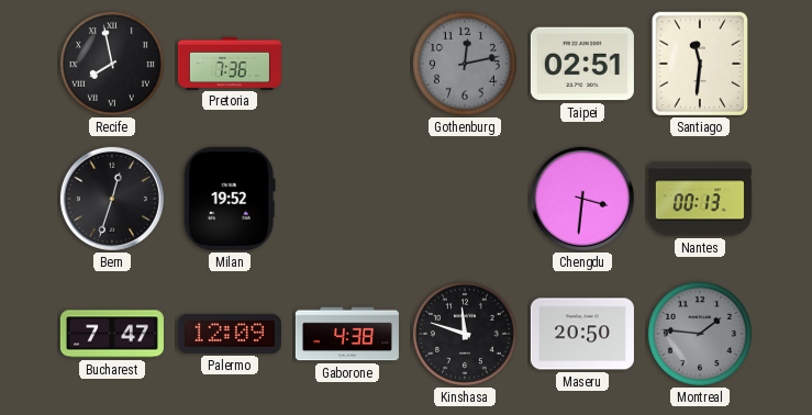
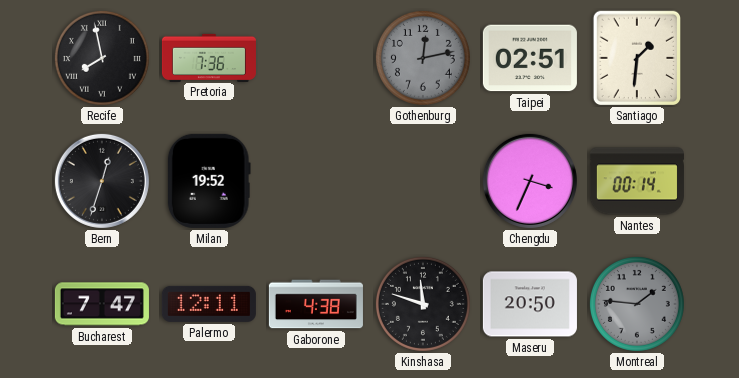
Santiago: 11:31 -> 1:31 (636, 58)
Chengdu: 3:31 -> 3:34 (530, 181)
Nantes: 00:13 -> 00:14 (637, 181)
Palermo: 12:09 -> 12:11 (209, 304)
